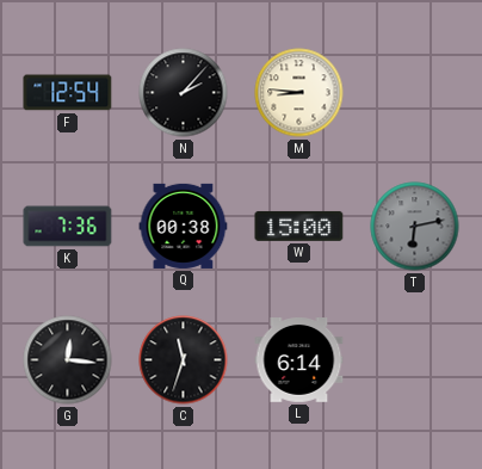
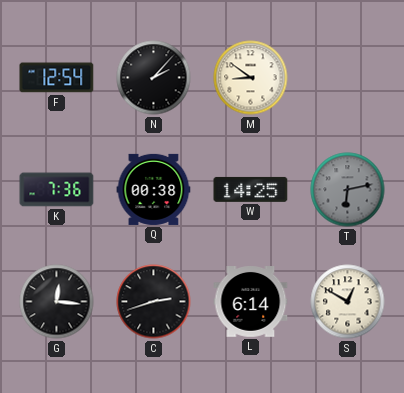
M: 8:46 -> 8:51 (251, 78)
W: 15:00 -> 14:25 (251, 189)
C: 11:33 -> 2:42 (154, 302)
S: none -> 12:50 (348, 302)
